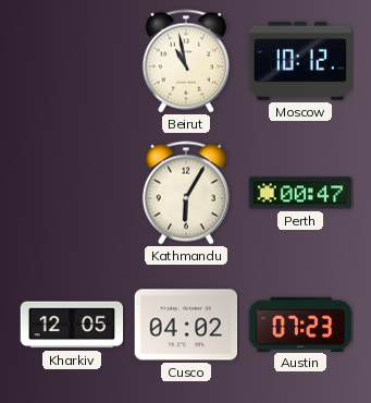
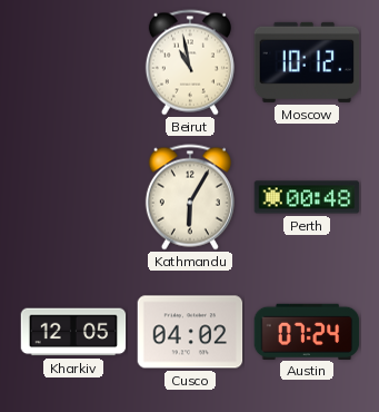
Perth: 00:47 -> 00:48 (307, 197)
Austin: 07:23 -> 07:24 (307, 331)
